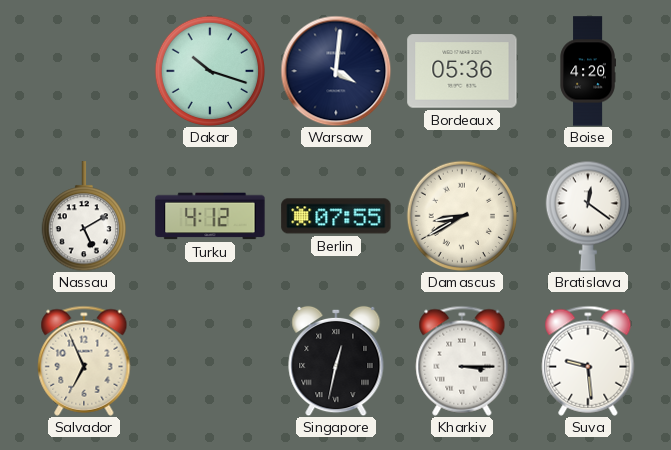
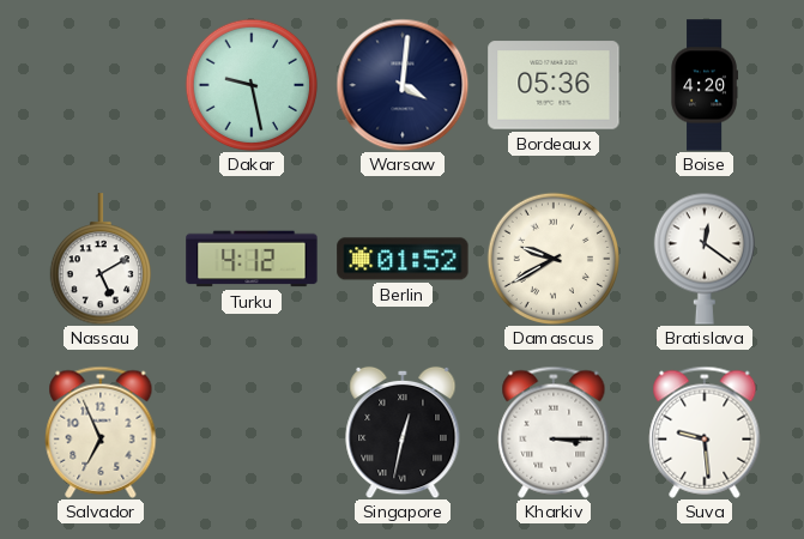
Dakar: 10:18 -> 9:28 (250, 84)
Berlin: 07:55 -> 01:52 (403, 259)
Damascus: 8:40 -> 9:40 (552, 258)
